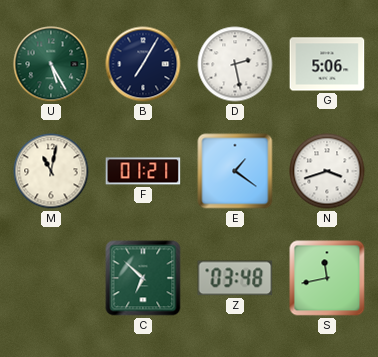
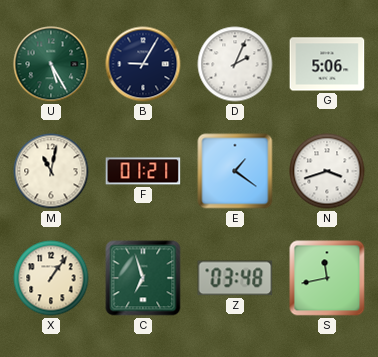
B: 7:05 -> 9:05 (143, 64)
D: 2:28 -> 2:04 (235, 64)
X: none -> 1:06 (51, 278)
C: 6:52 -> 6:57 (143, 278)
